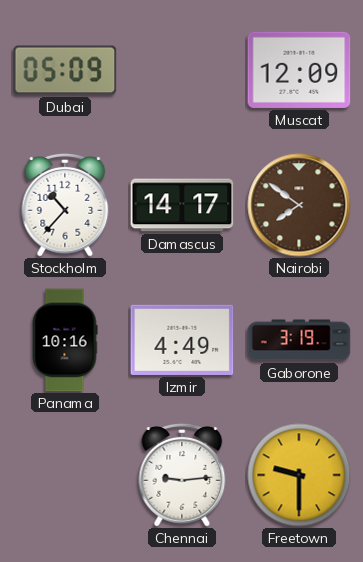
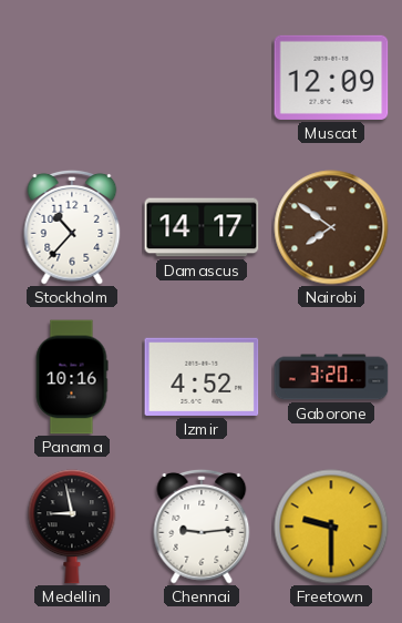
Dubai: 05:09 -> none (65, 70)
Izmir: 4:49 -> 4:52 (202, 377)
Gaborone: 3:19 -> 3:20 (331, 377)
Medellin: none -> 8:58 (72, 527)
